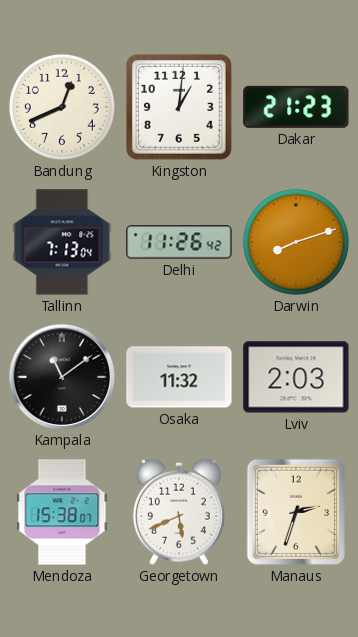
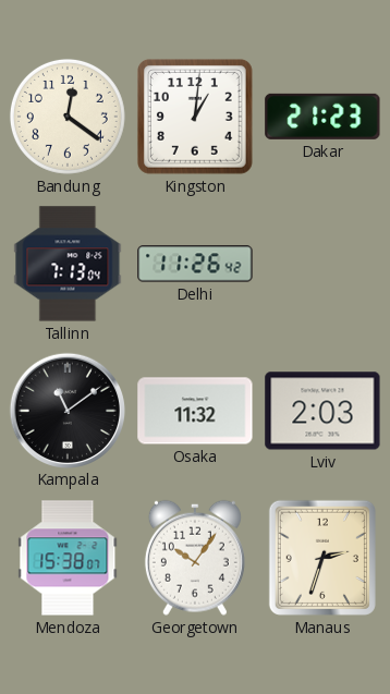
Bandung: 12:41 -> 12:21 (68, 117)
Darwin: 8:12 -> none (296, 242)
Georgetown: 5:41 -> 10:06 (195, 558)
